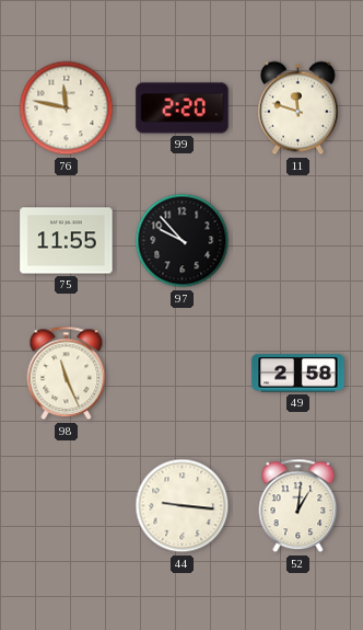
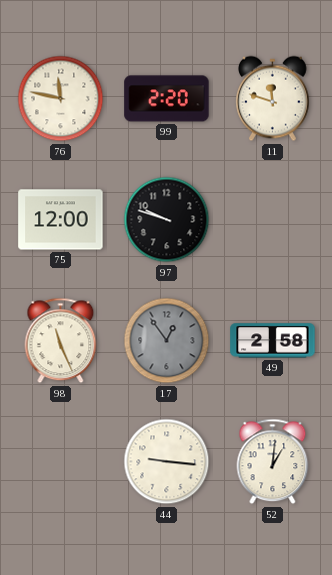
75: 11:55 -> 12:00 (61, 220)
97: 9:53 -> 9:48 (167, 220)
17: none -> 12:54 (167, 341)
